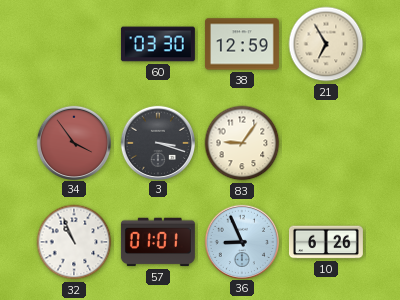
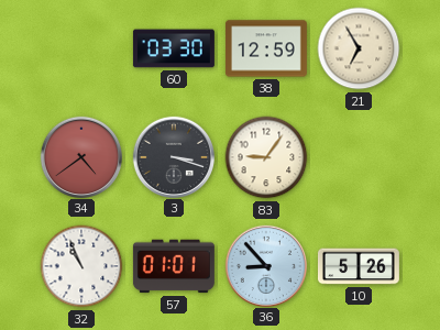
34: 3:54 -> 4:39 (80, 156)
36: 8:56 -> 8:53 (265, 265)
10: 6:26 -> 5:26 (359, 266)
